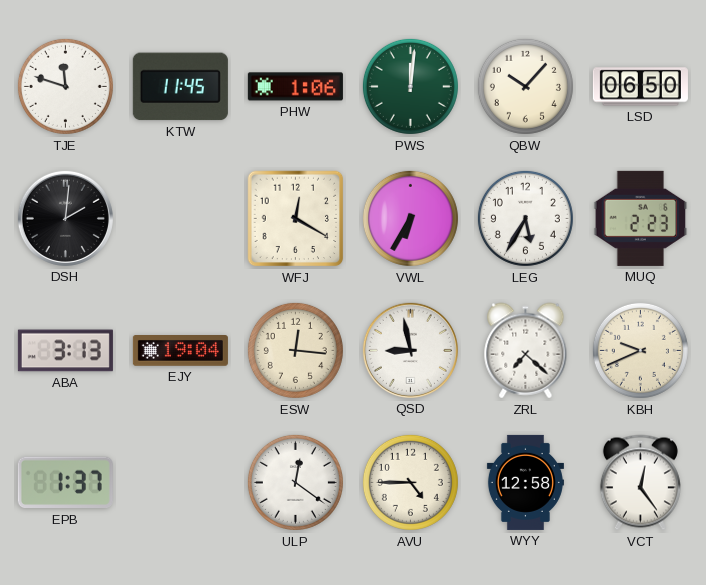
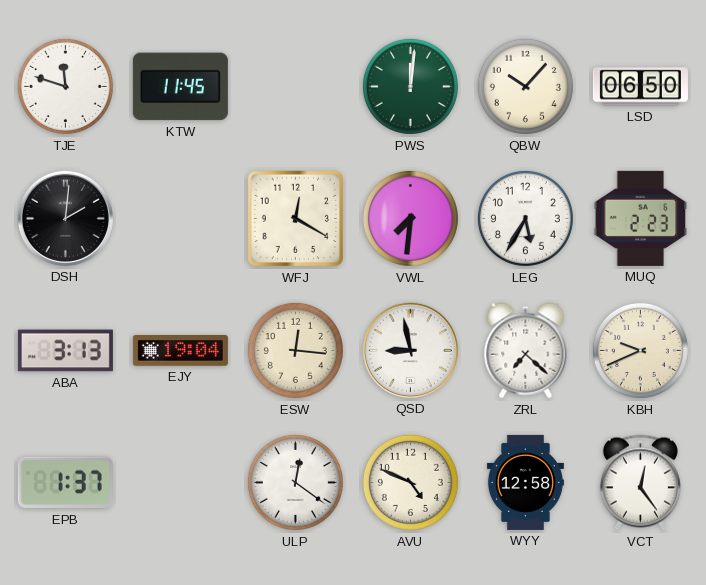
PHW: 1:06 -> none (295, 87)
VWL: 6:35 -> 7:31 (410, 218)
AVU: 4:45 -> 4:49 (410, 482)
